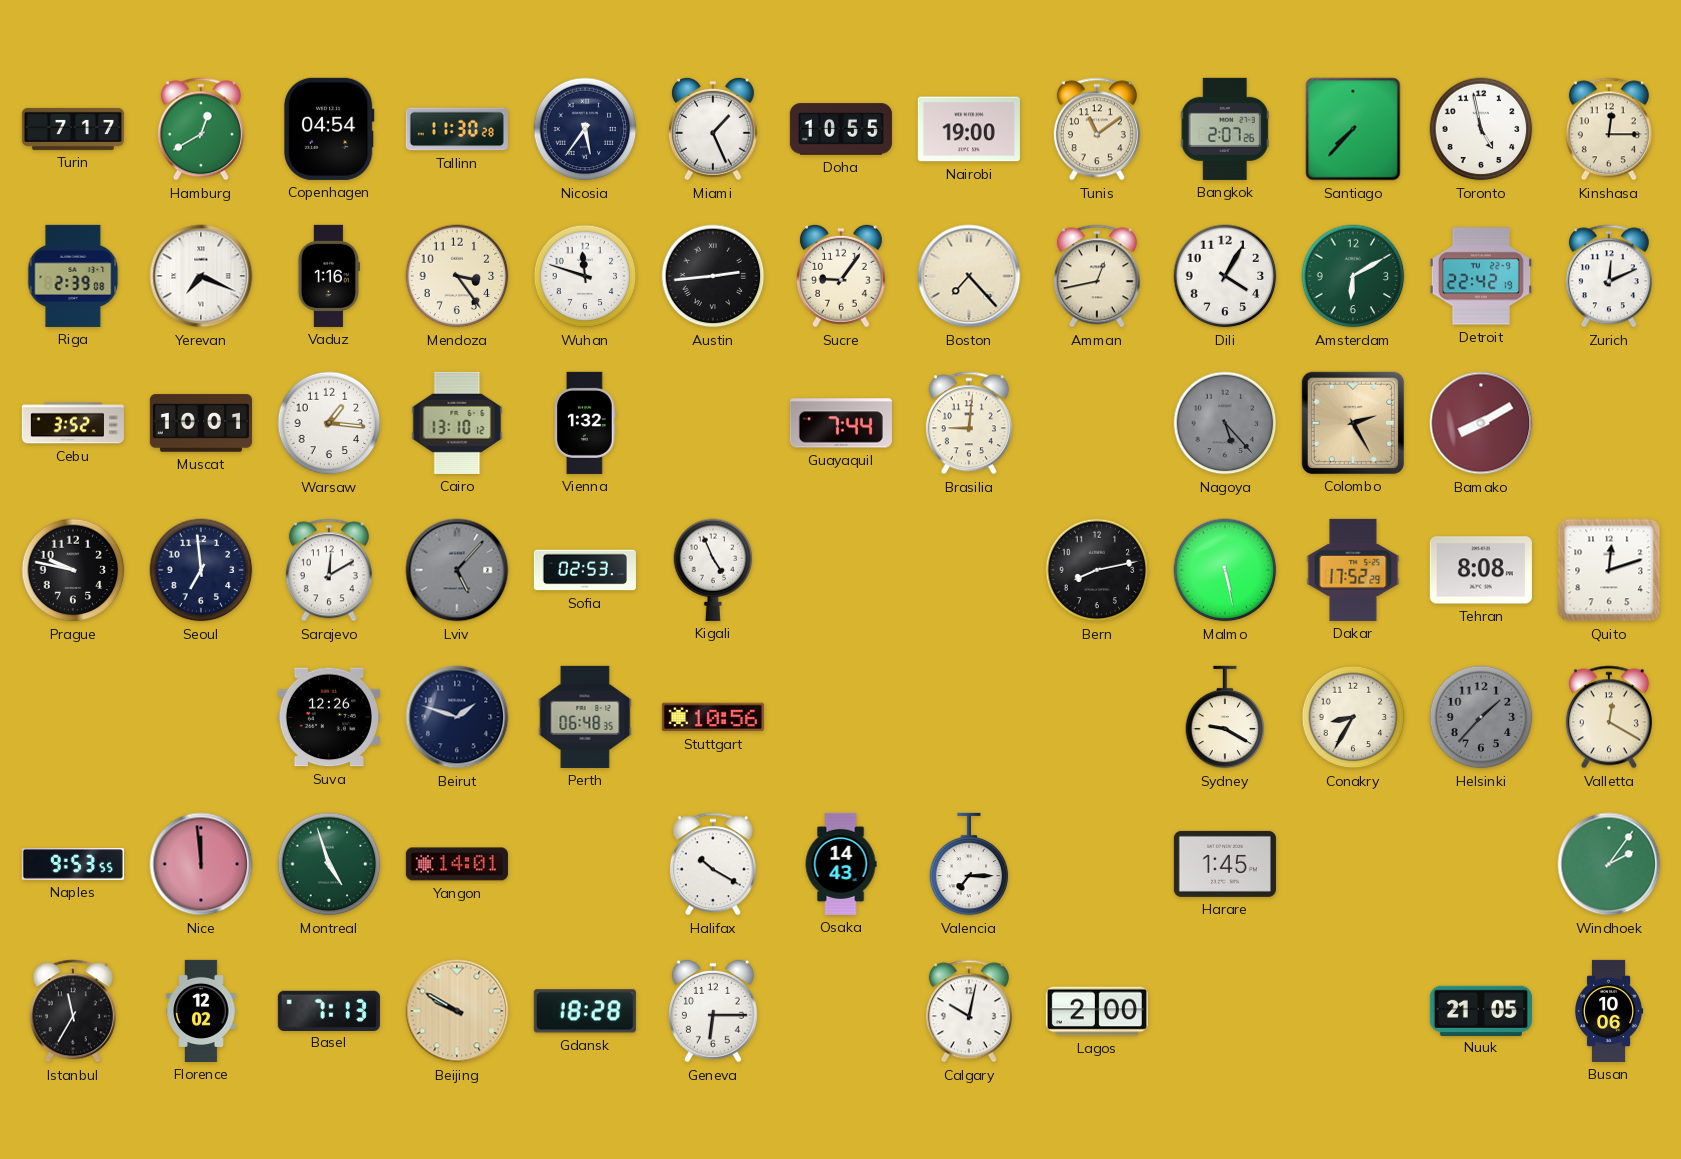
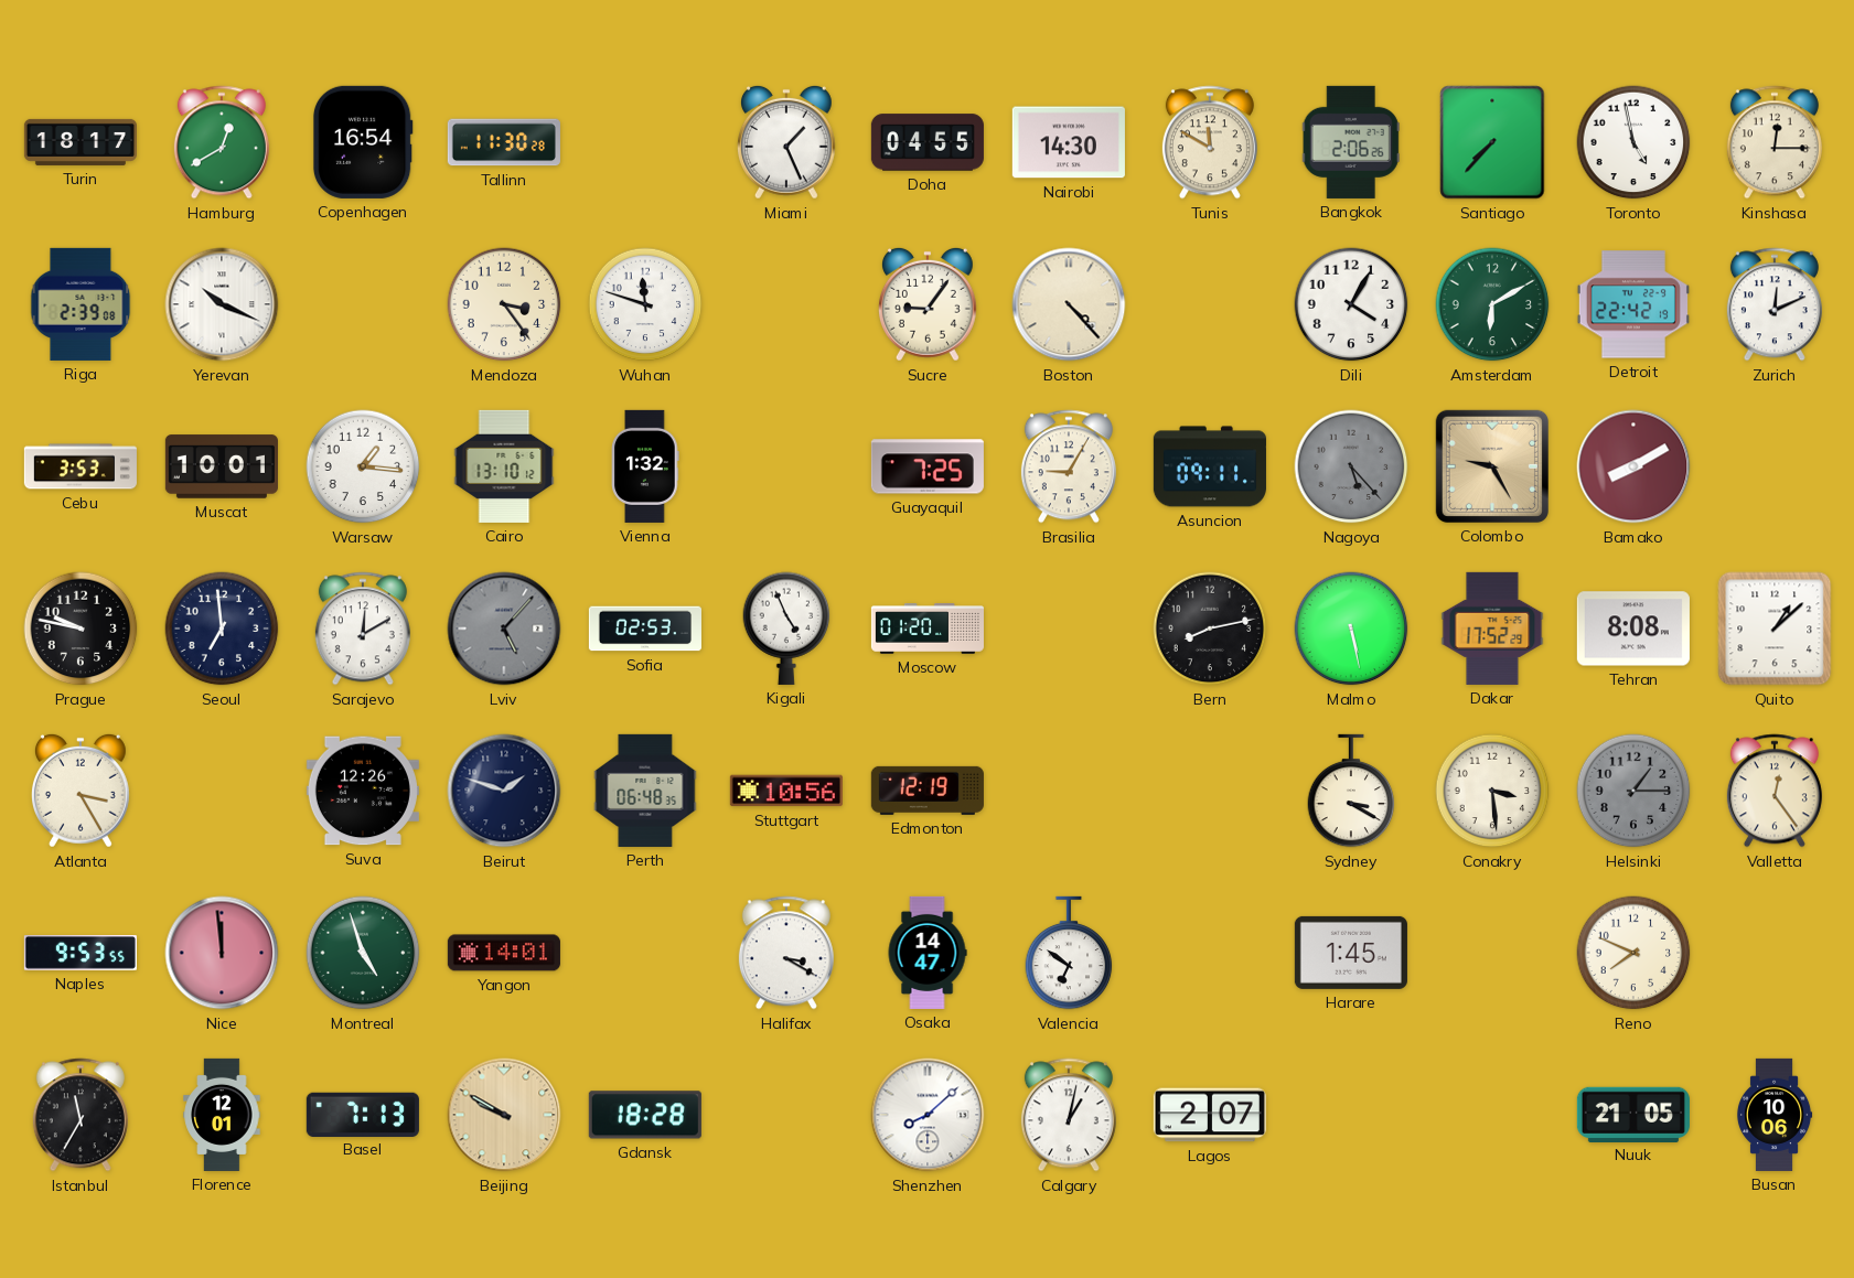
Turin: 7:17 -> 18:17 (81, 142)
Copenhagen: 04:54 -> 16:54 (363, 142)
Nicosia: 5:36 -> none (585, 129)
Doha: 10:55 -> 04:55 (928, 142)
Nairobi: 19:00 -> 14:30 (1069, 142)
Tunis: 11:09 -> 11:50 (1210, 142)
Bangkok: 2:07 -> 2:06 (1351, 142)
Yerevan: 7:19 -> 10:19 (222, 304)
Vaduz: 1:16 -> none (328, 276)
Austin: 2:44 -> none (713, 276)
Boston: 7:23 -> 4:23 (1069, 304)
Amman: 12:43 -> none (1097, 276)
Cebu: 3:52 -> 3:53 (81, 466)
Guayaquil: 7:44 -> 7:25 (928, 466)
Brasilia: 9:01 -> 9:05 (1069, 466)
Asuncion: none -> 09:11 (1210, 466)
Colombo: 2:25 -> 9:25 (1492, 466)
Moscow: none -> 01:20 (928, 629)
Quito: 12:12 -> 1:08 (1775, 629)
Atlanta: none -> 3:25 (81, 791)
Edmonton: none -> 12:19 (928, 791)
Sydney: 9:20 -> 3:20 (1351, 791)
Conakry: 8:35 -> 3:29 (1492, 791)
Helsinki: 1:37 -> 1:15 (1633, 791)
Valletta: 12:20 -> 12:24 (1775, 791)
Halifax: 10:20 -> 3:20 (786, 953)
Osaka: 14:43 -> 14:47 (928, 953)
Valencia: 7:15 -> 6:51 (1069, 953)
Reno: none -> 7:49 (1633, 953)
Windhoek: 2:06 -> none (1609, 864)
Florence: 12:02 -> 12:01 (222, 1115)
Geneva: 6:15 -> none (713, 1011)
Shenzhen: none -> 8:08 (928, 1115)
Calgary: 10:02 -> 1:02 (1069, 1115)
Lagos: 2:00 -> 2:07 (1210, 1115)
